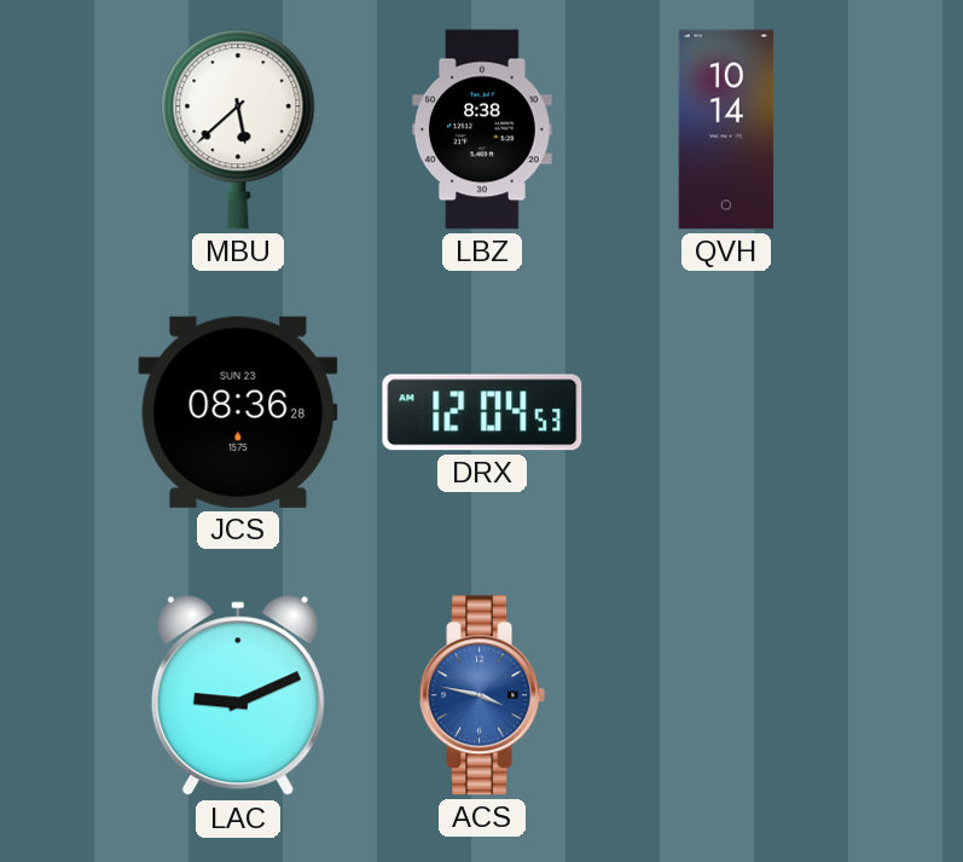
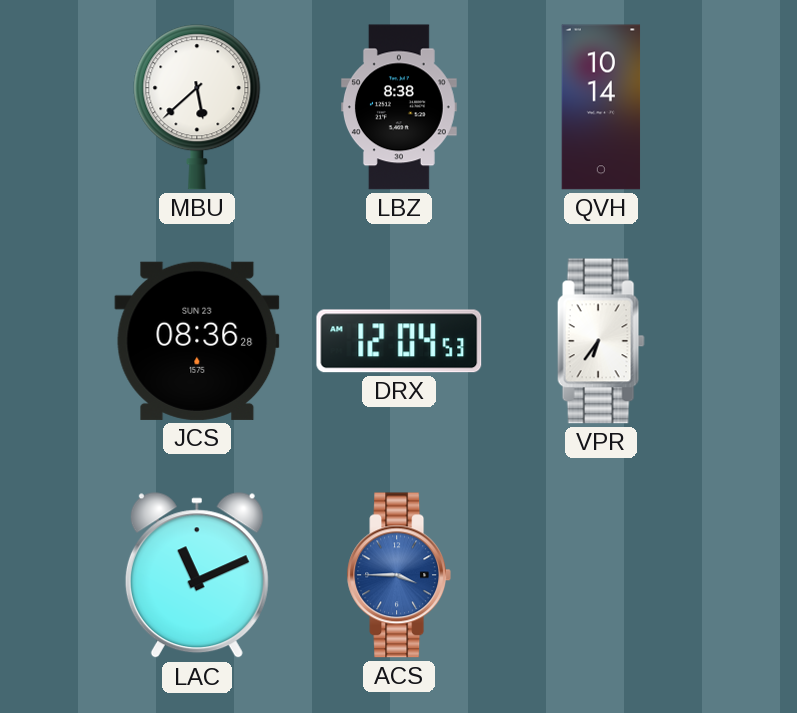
VPR: none -> 6:36 (601, 341)
LAC: 9:11 -> 11:11 (197, 576)
ACS: 3:47 -> 3:45 (398, 575)
